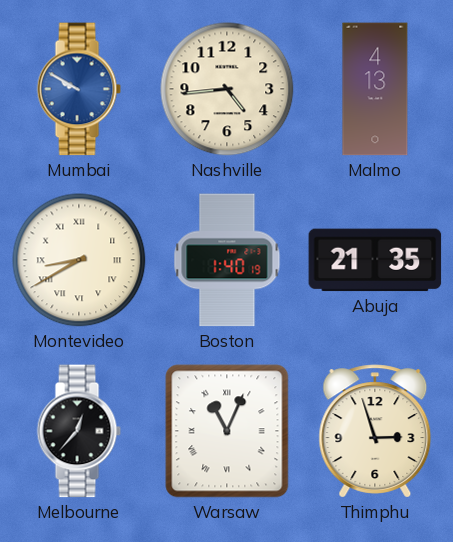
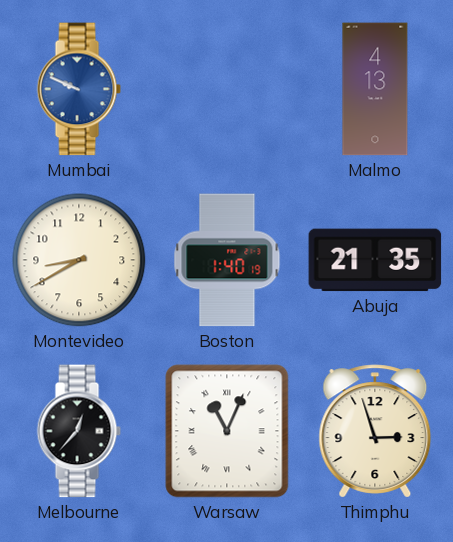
Mumbai: 9:50 -> 9:49 (79, 89)
Nashville: 4:44 -> none (227, 89)
Montevideo numerals: Roman -> Arabic (79, 260)
